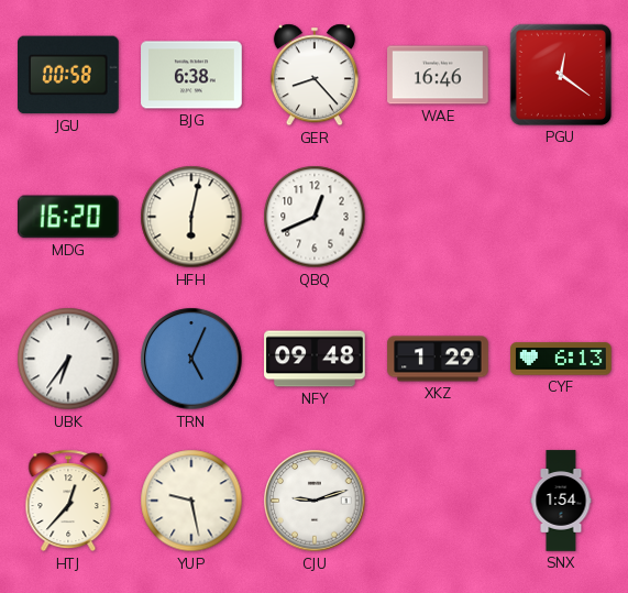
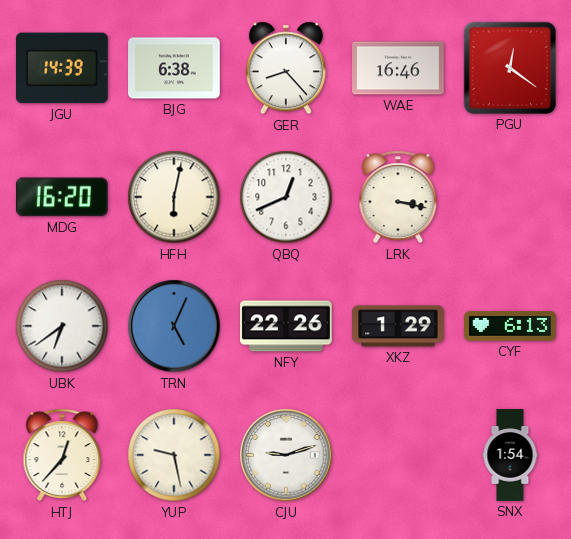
JGU: 00:58 -> 14:39 (63, 68)
LRK: none -> 3:17 (398, 197)
UBK: 6:36 -> 6:39 (62, 326)
NFY: 09:48 -> 22:26 (286, 326)
